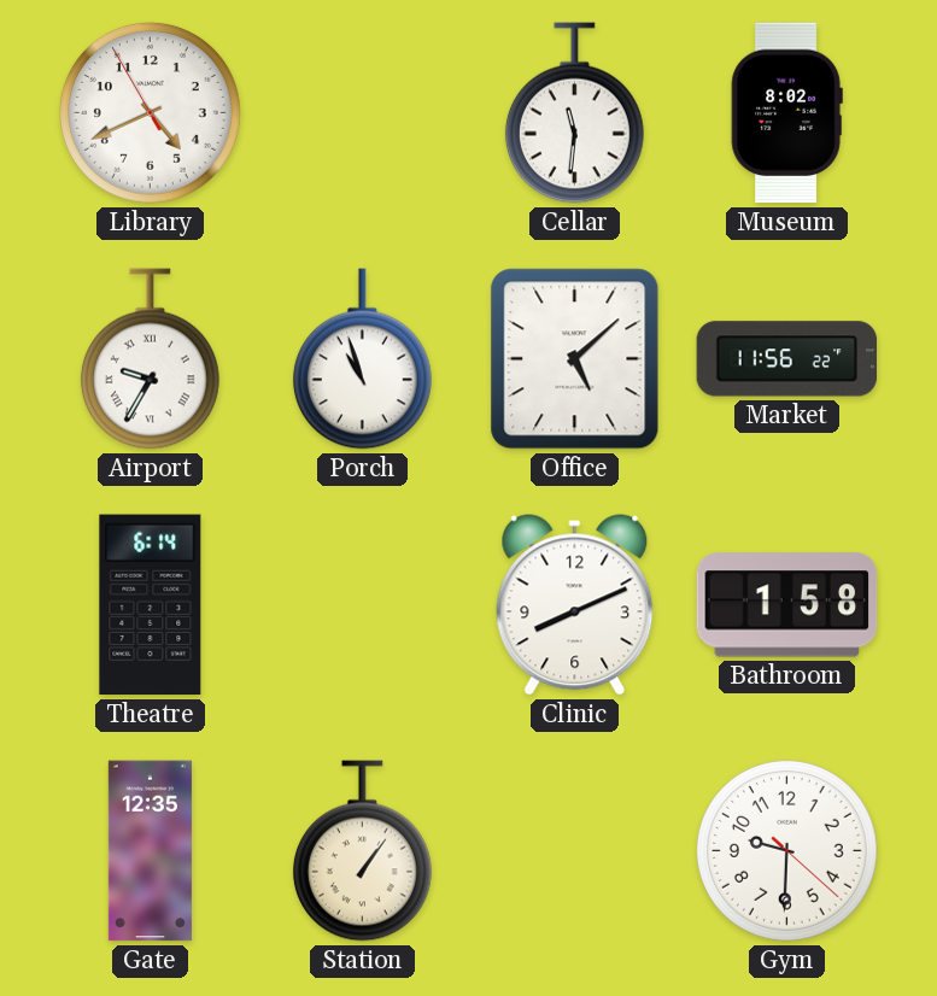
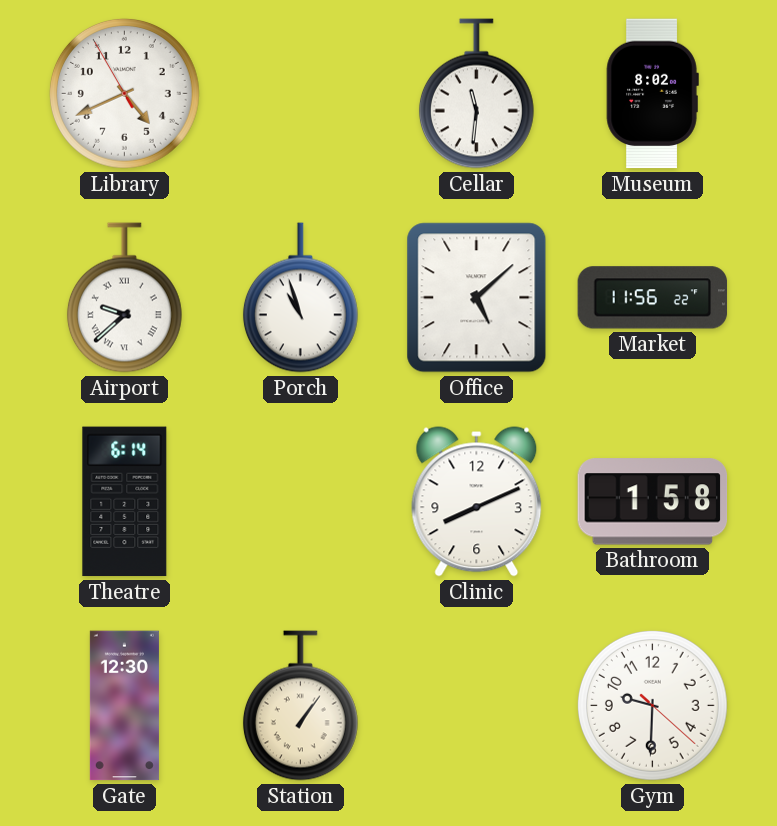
Airport: 9:35 -> 9:38 (124, 298)
Gate: 12:35 -> 12:30 (124, 706)
